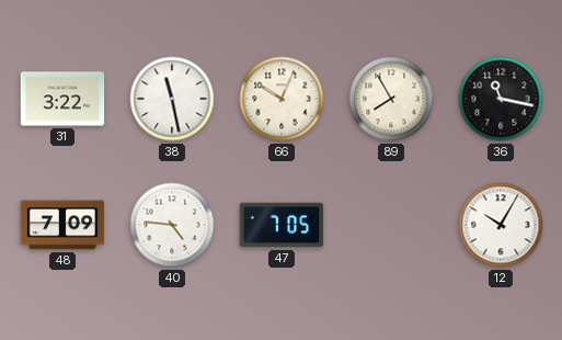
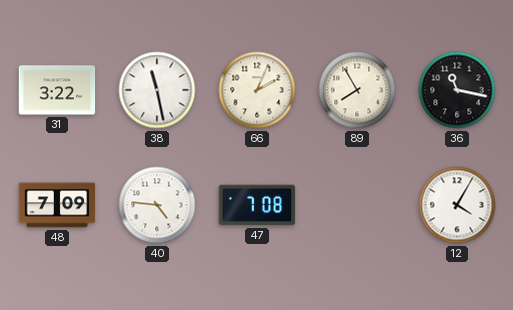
66: 10:04 -> 2:04 (257, 90)
47: 7:05 -> 7:08 (257, 205)
12: 10:05 -> 4:05 (457, 205)
